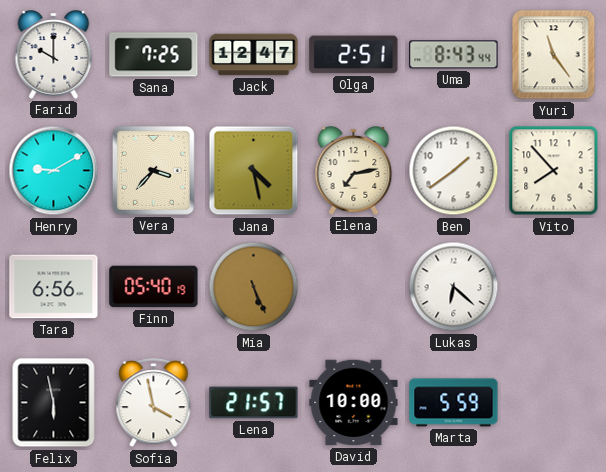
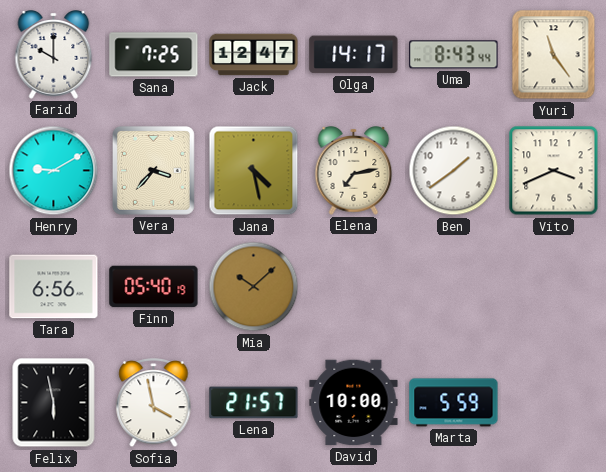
Olga: 2:51 -> 14:17 (354, 55)
Vito: 7:53 -> 3:41 (554, 171)
Mia: 5:26 -> 10:08 (254, 287)
Lukas: 6:22 -> none (454, 287)
